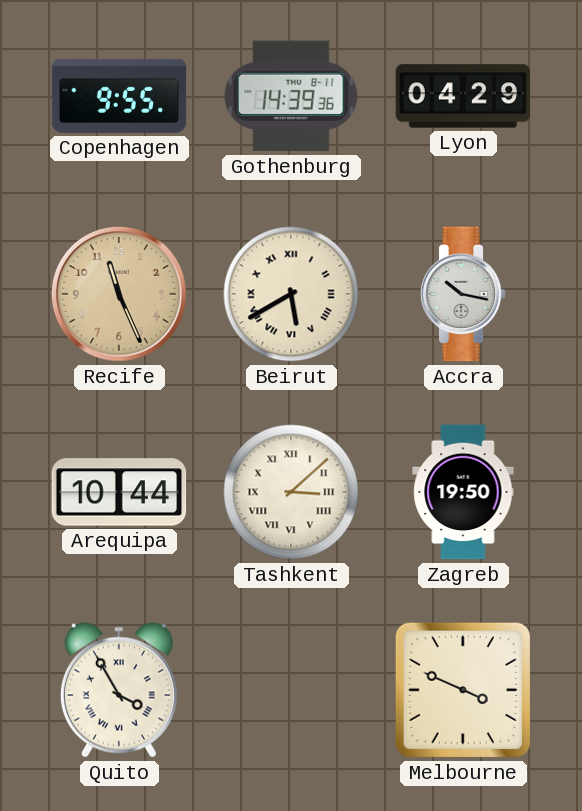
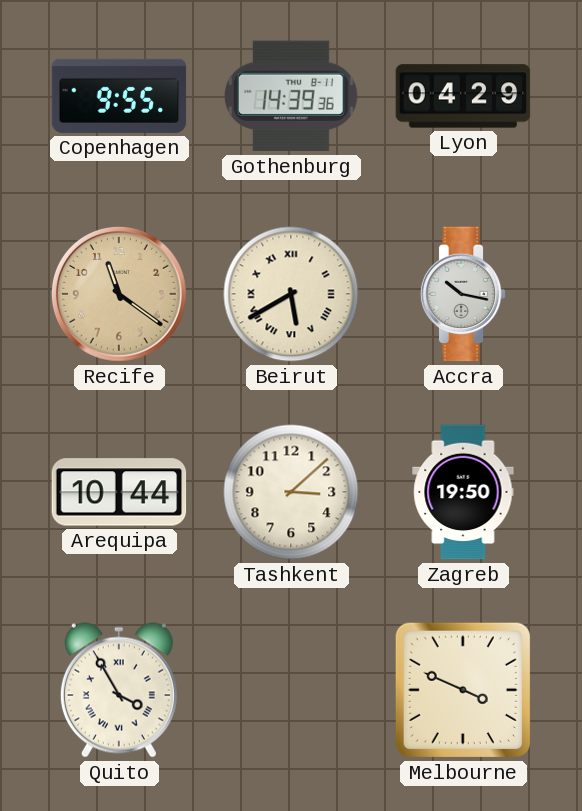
Recife: 11:26 -> 11:21 (119, 294)
Tashkent numerals: Roman -> Arabic (291, 492)
